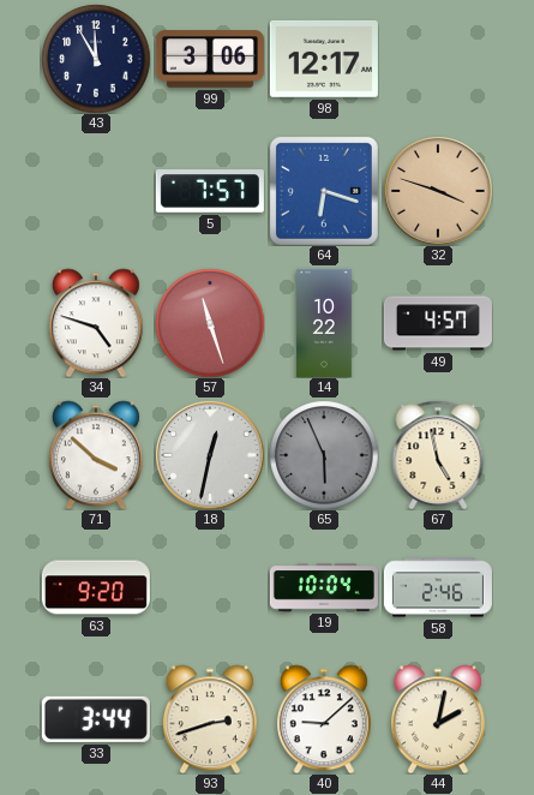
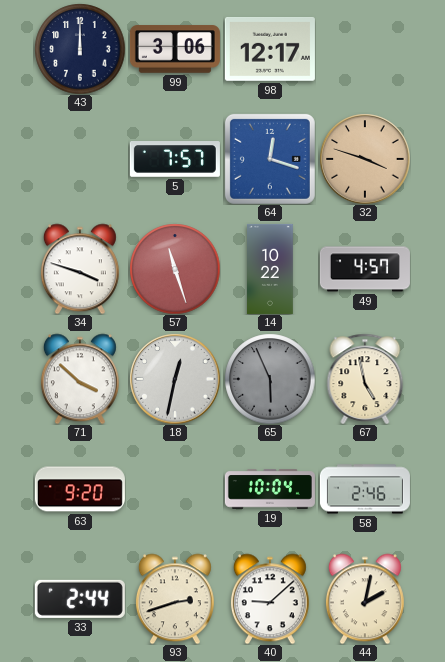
43: 11:55 -> 12:00 (80, 49)
64: 6:18 -> 12:18 (270, 159)
34: 4:48 -> 3:48 (80, 269)
33: 3:44 -> 2:44 (80, 599)
